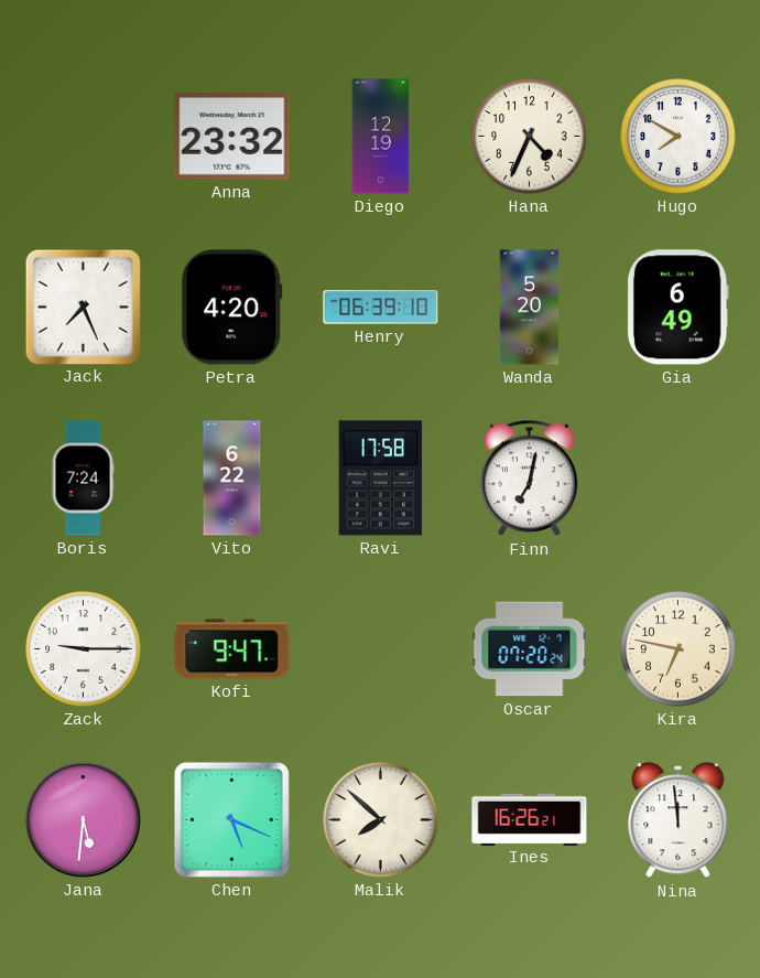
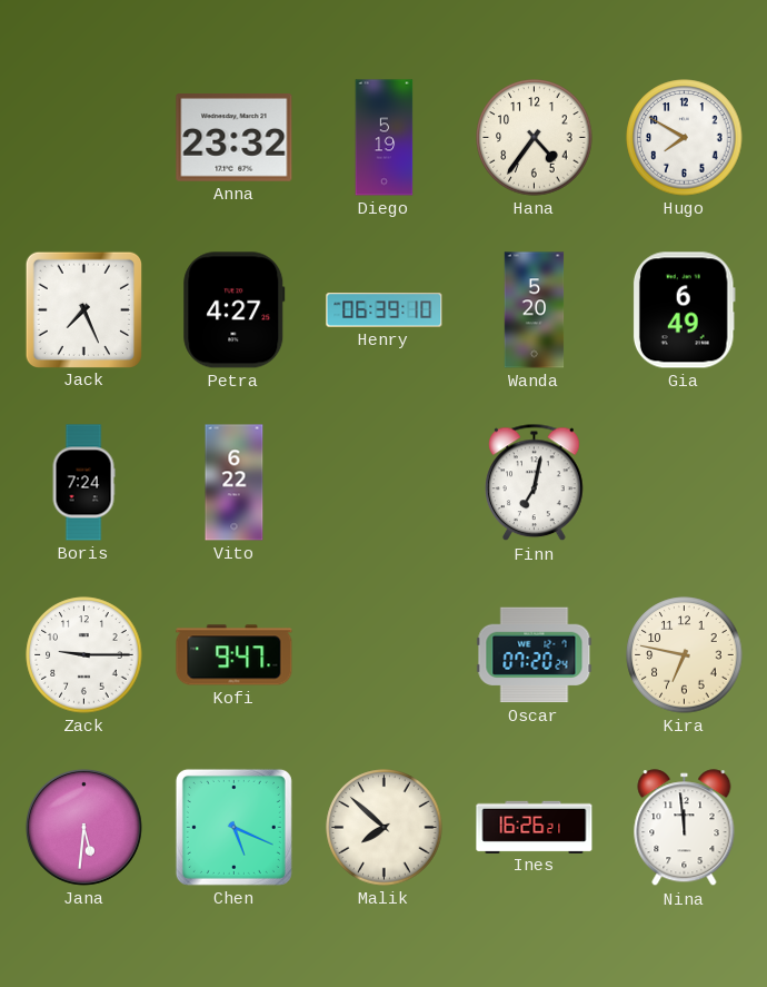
Diego: 12:19 -> 5:19 (385, 138)
Hana: 4:34 -> 4:36 (535, 138)
Petra: 4:20 -> 4:27 (235, 310)
Ravi: 17:58 -> none (381, 479)
